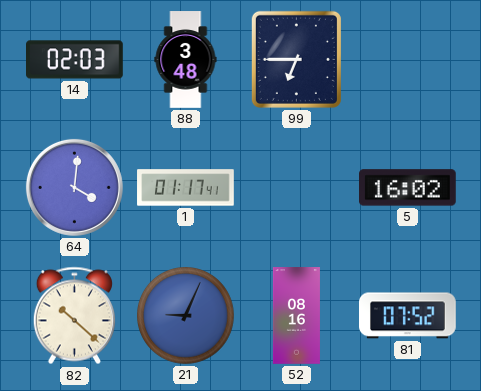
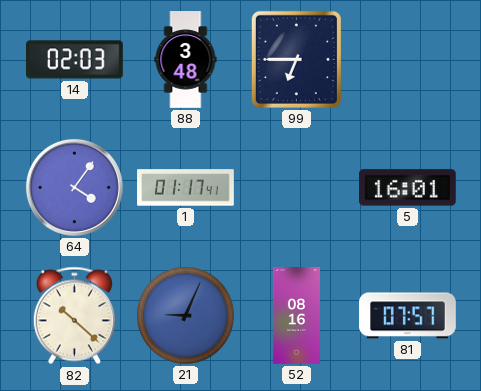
64: 4:01 -> 4:06 (74, 187)
5: 16:02 -> 16:01 (408, 188)
81: 07:52 -> 07:57 (408, 316)
